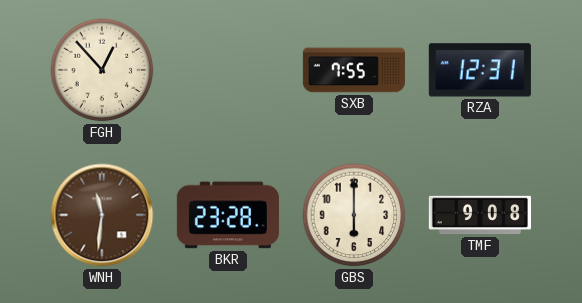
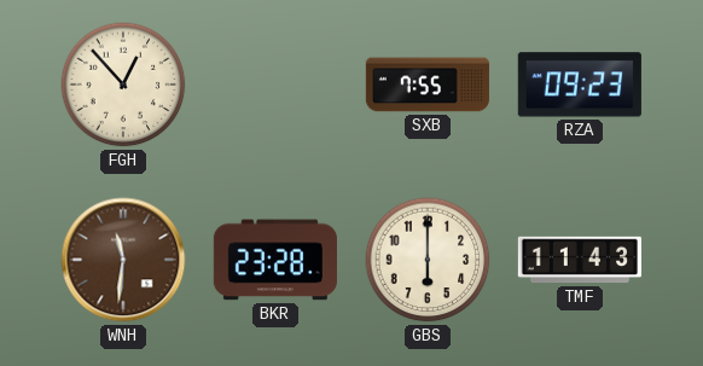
RZA: 12:31 -> 09:23 (580, 85)
TMF: 9:08 -> 11:43 (579, 260)
